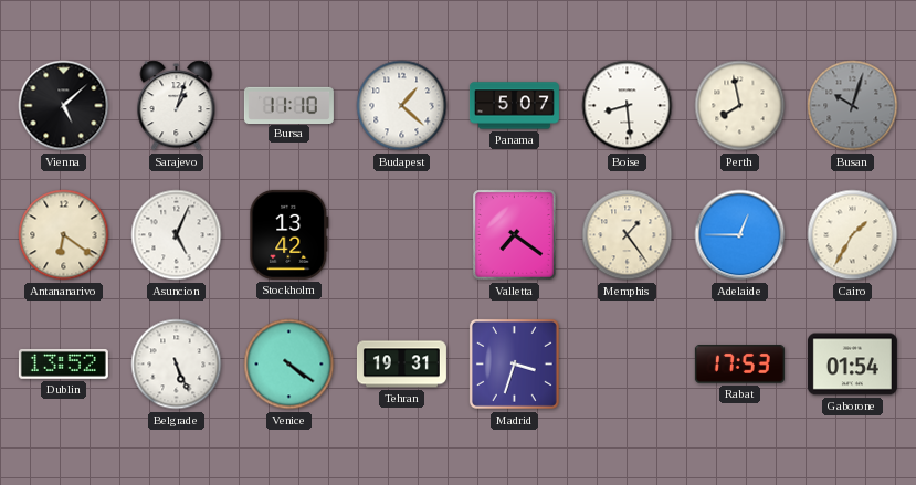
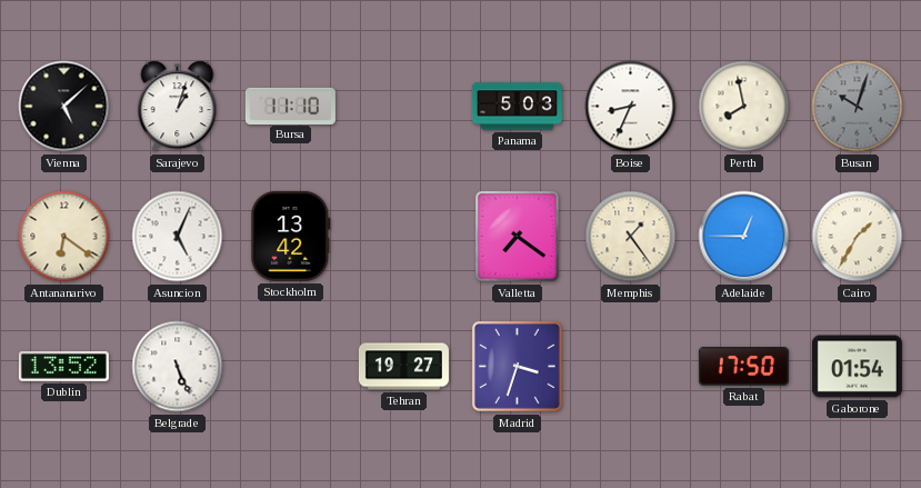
Budapest: 1:22 -> none (402, 106)
Panama: 5:07 -> 5:03 (517, 107)
Boise: 8:29 -> 8:34 (631, 107)
Venice: 4:21 -> none (289, 365)
Tehran: 19:31 -> 19:27 (403, 367)
Rabat: 17:53 -> 17:50 (743, 367)
